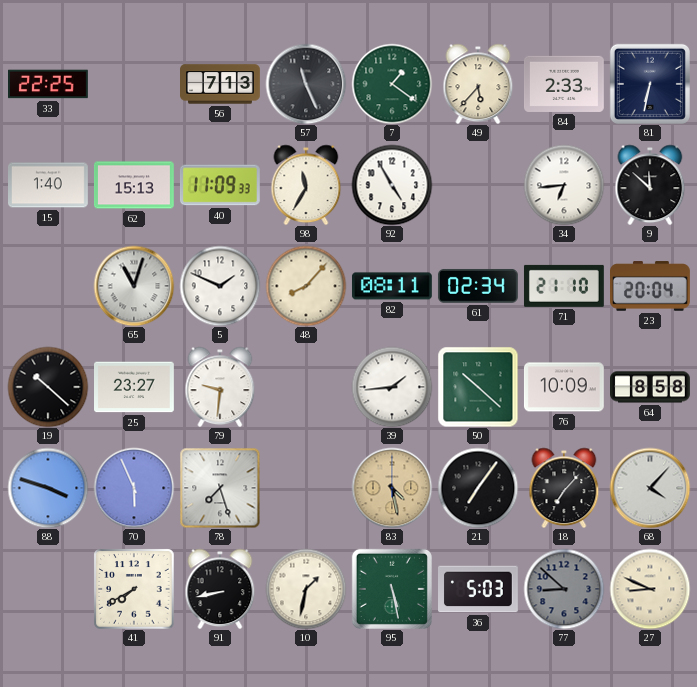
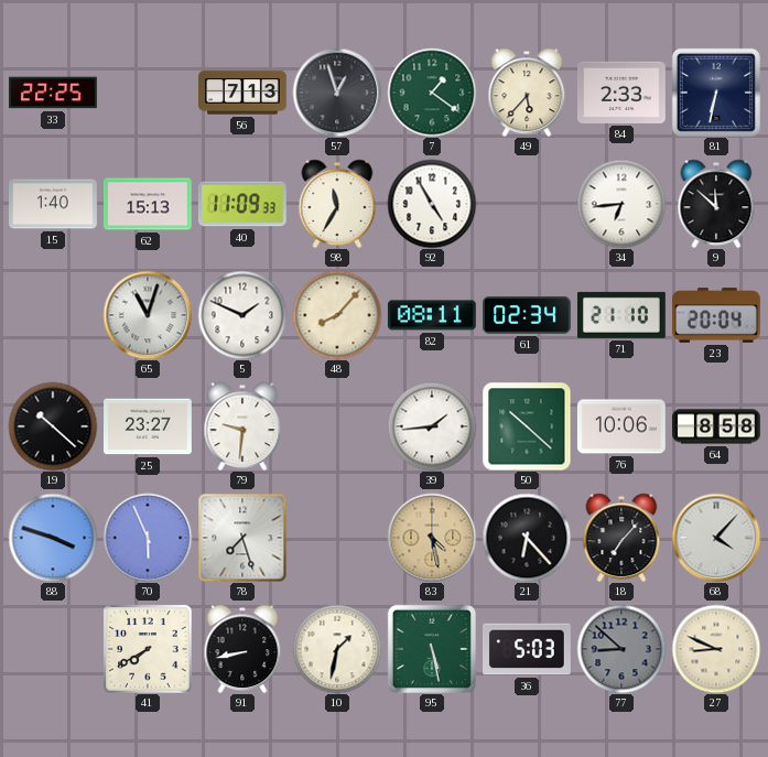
57: 11:26 -> 12:57 (337, 93)
76: 10:09 -> 10:06 (621, 426)
21: 7:06 -> 6:23 (527, 538)
